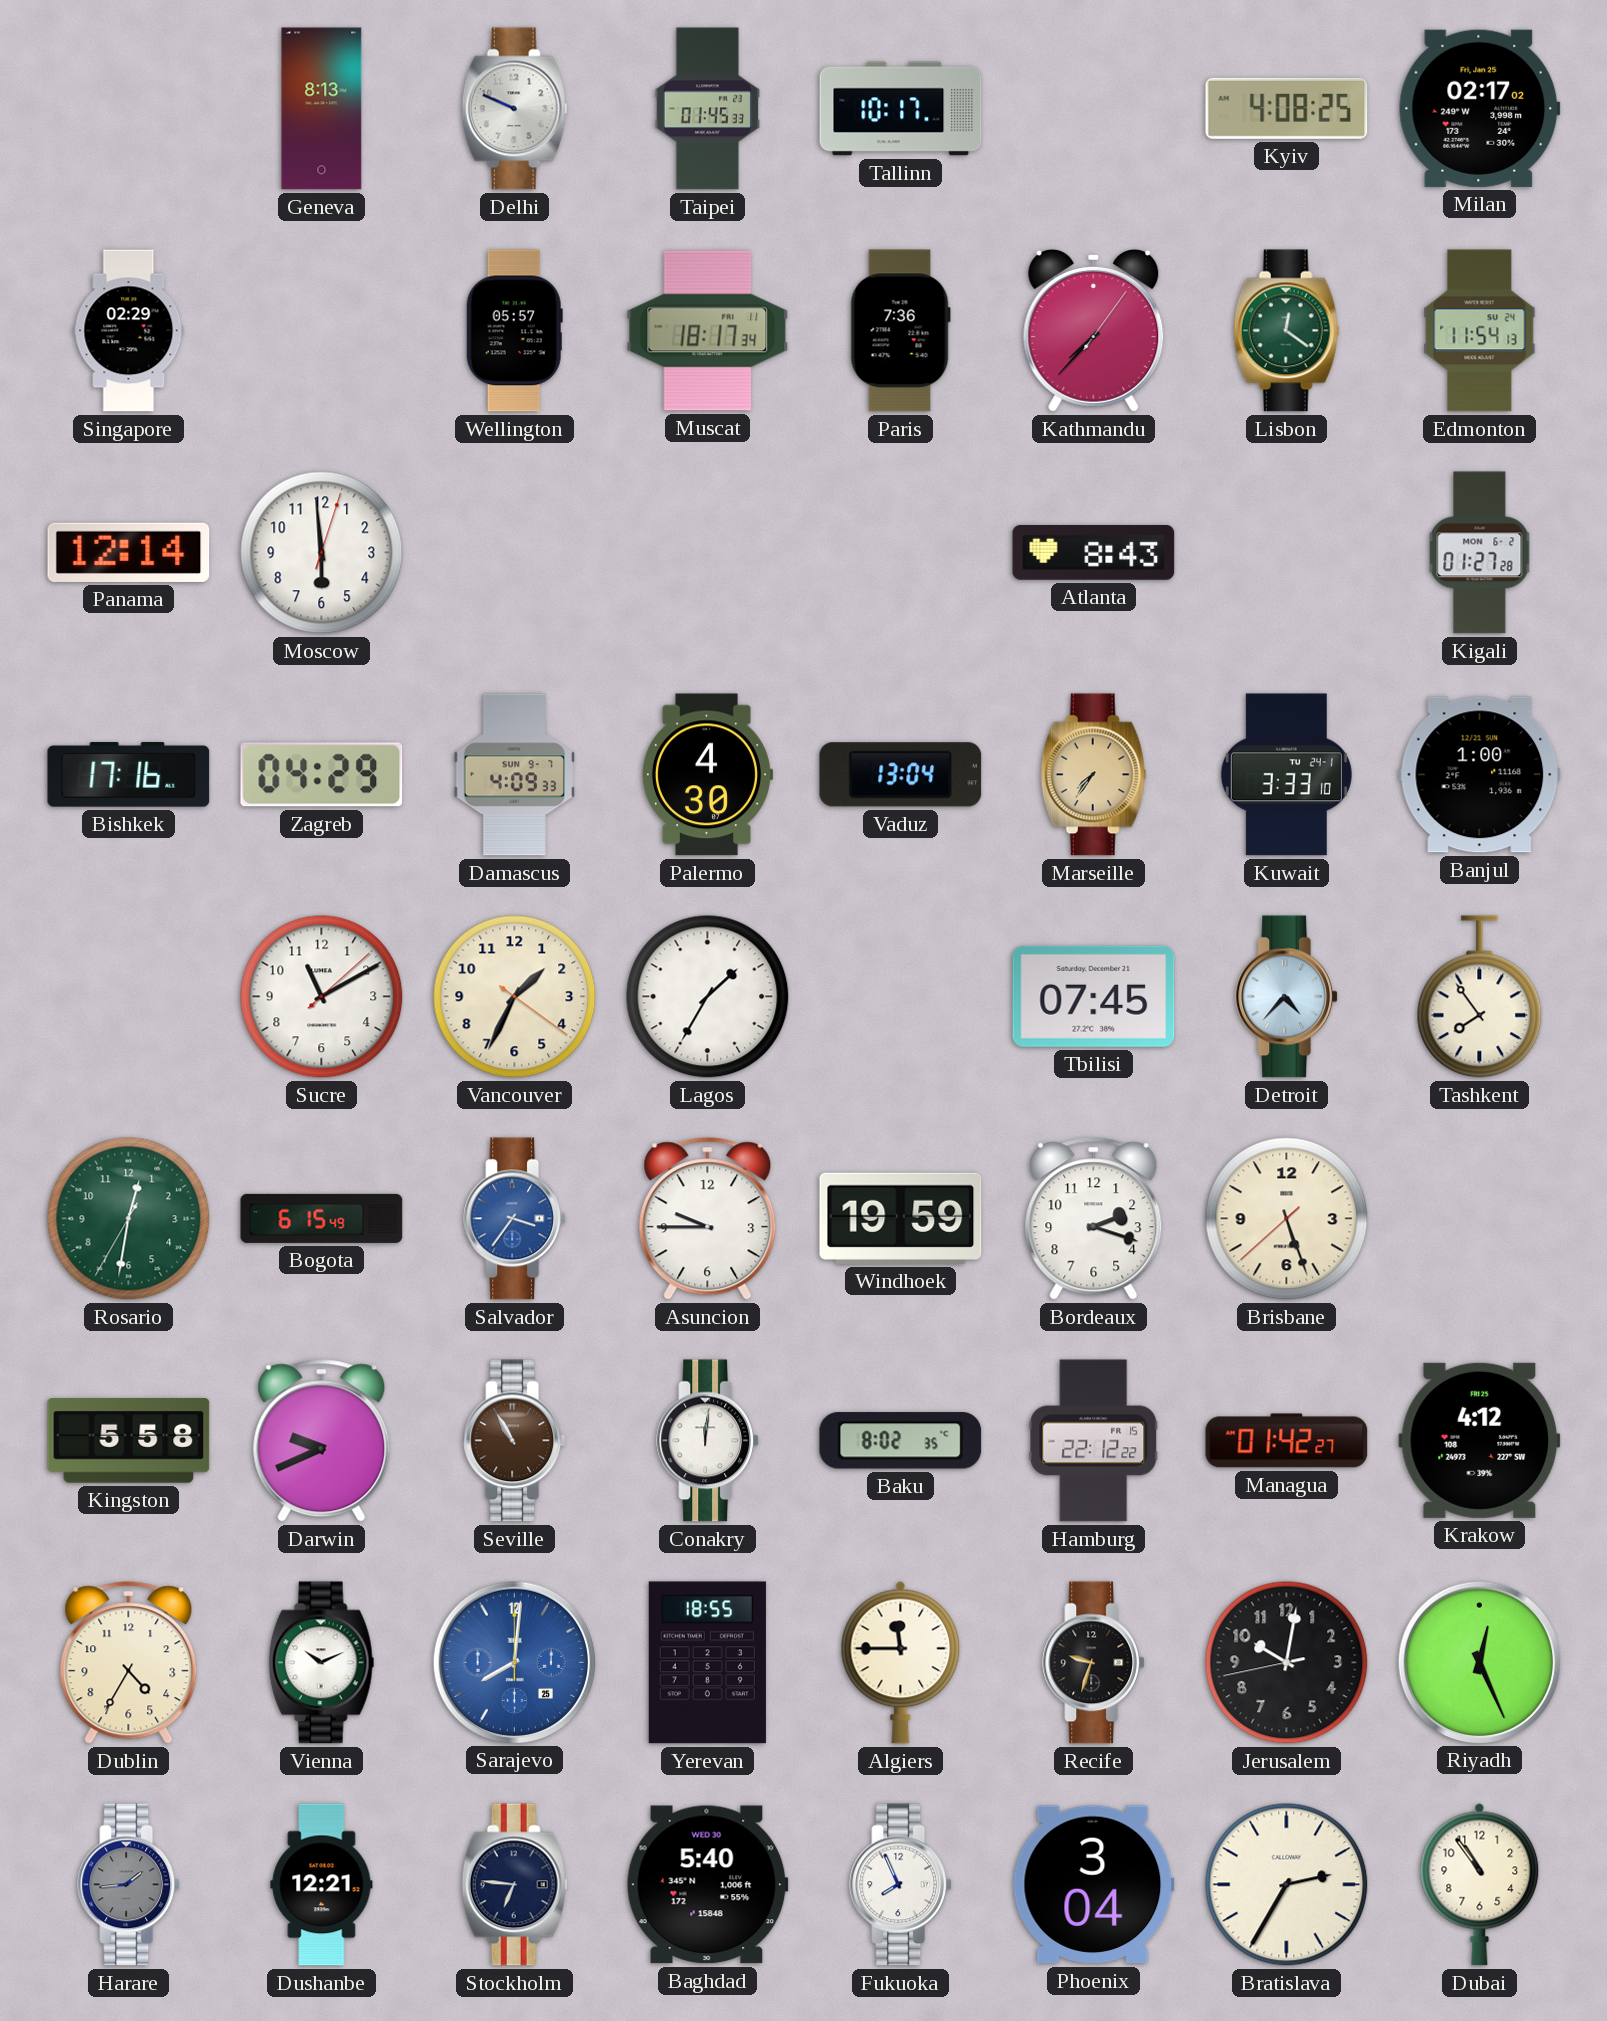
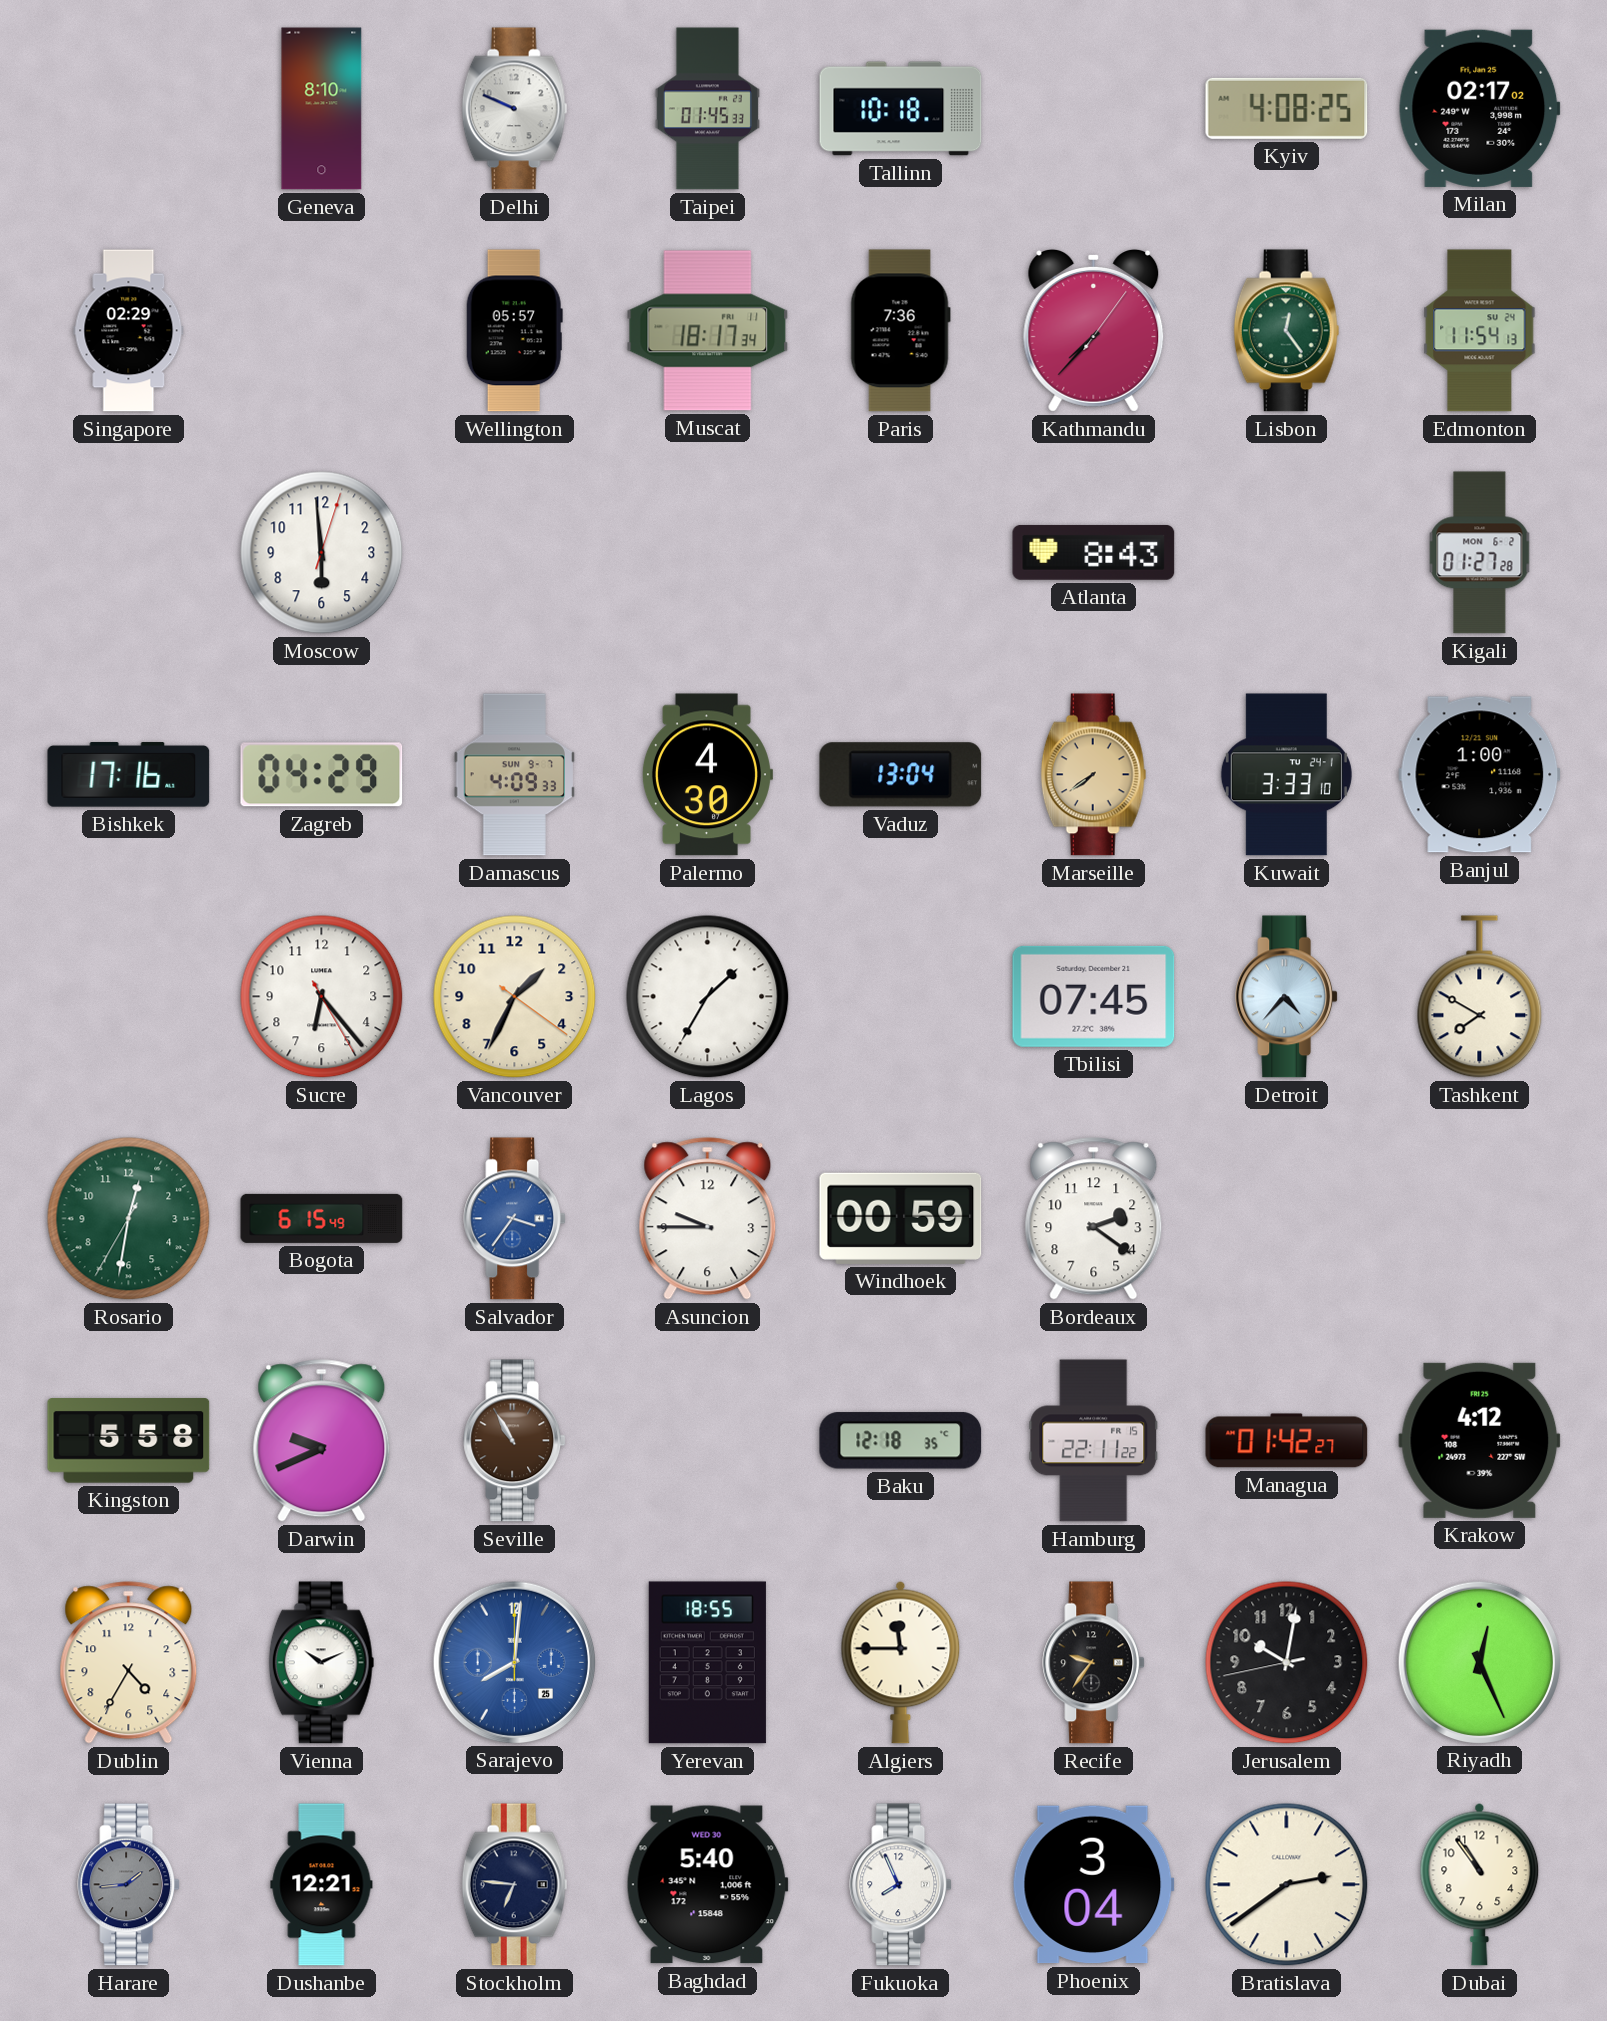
Geneva: 8:13 -> 8:10 (322, 109)
Tallinn: 10:17 -> 10:18 (901, 109)
Lisbon: 12:21 -> 12:24 (1287, 331)
Panama: 12:14 -> none (129, 552)
Marseille: 7:36 -> 7:39 (1094, 775)
Sucre: 11:10 -> 6:23 (322, 997)
Tashkent: 7:54 -> 7:50 (1480, 997)
Windhoek: 19:59 -> 00:59 (901, 1218)
Bordeaux: 2:18 -> 2:21 (1094, 1219)
Brisbane: 5:26 -> none (1287, 1219)
Conakry: 12:01 -> none (708, 1441)
Baku: 8:02 -> 12:18 (901, 1441)
Hamburg: 22:12 -> 22:11 (1094, 1441)
Recife: 9:33 -> 9:36 (1094, 1663)
Bratislava: 2:35 -> 2:39 (1287, 1885)
